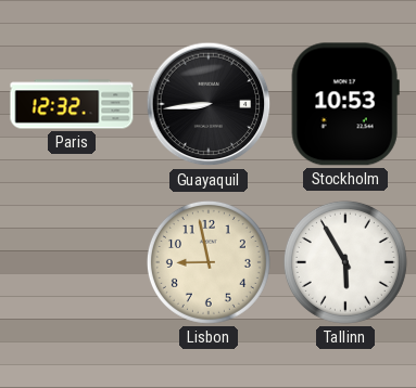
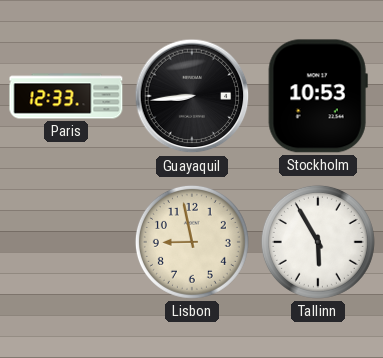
Paris: 12:32 -> 12:33 (66, 96)
